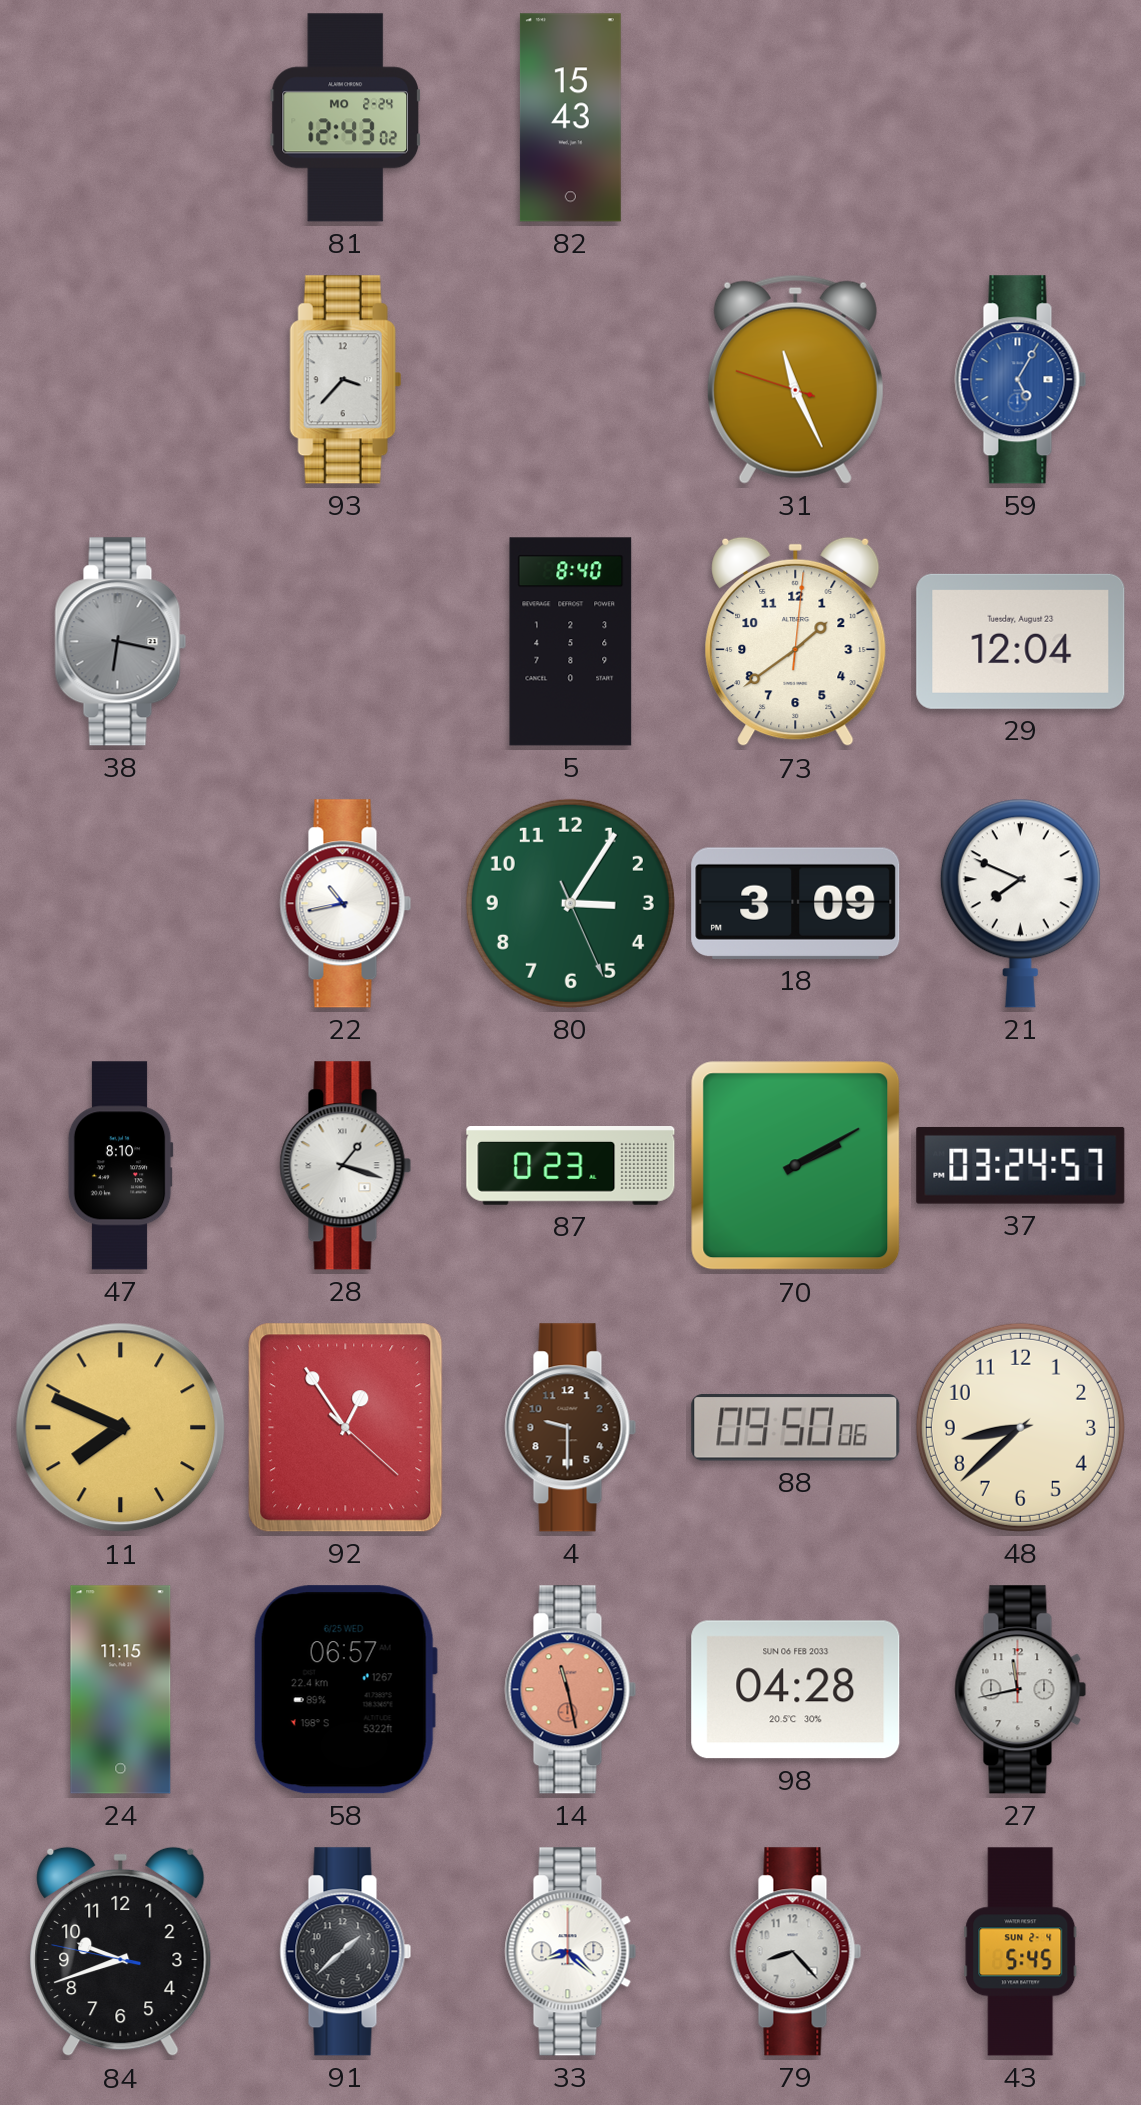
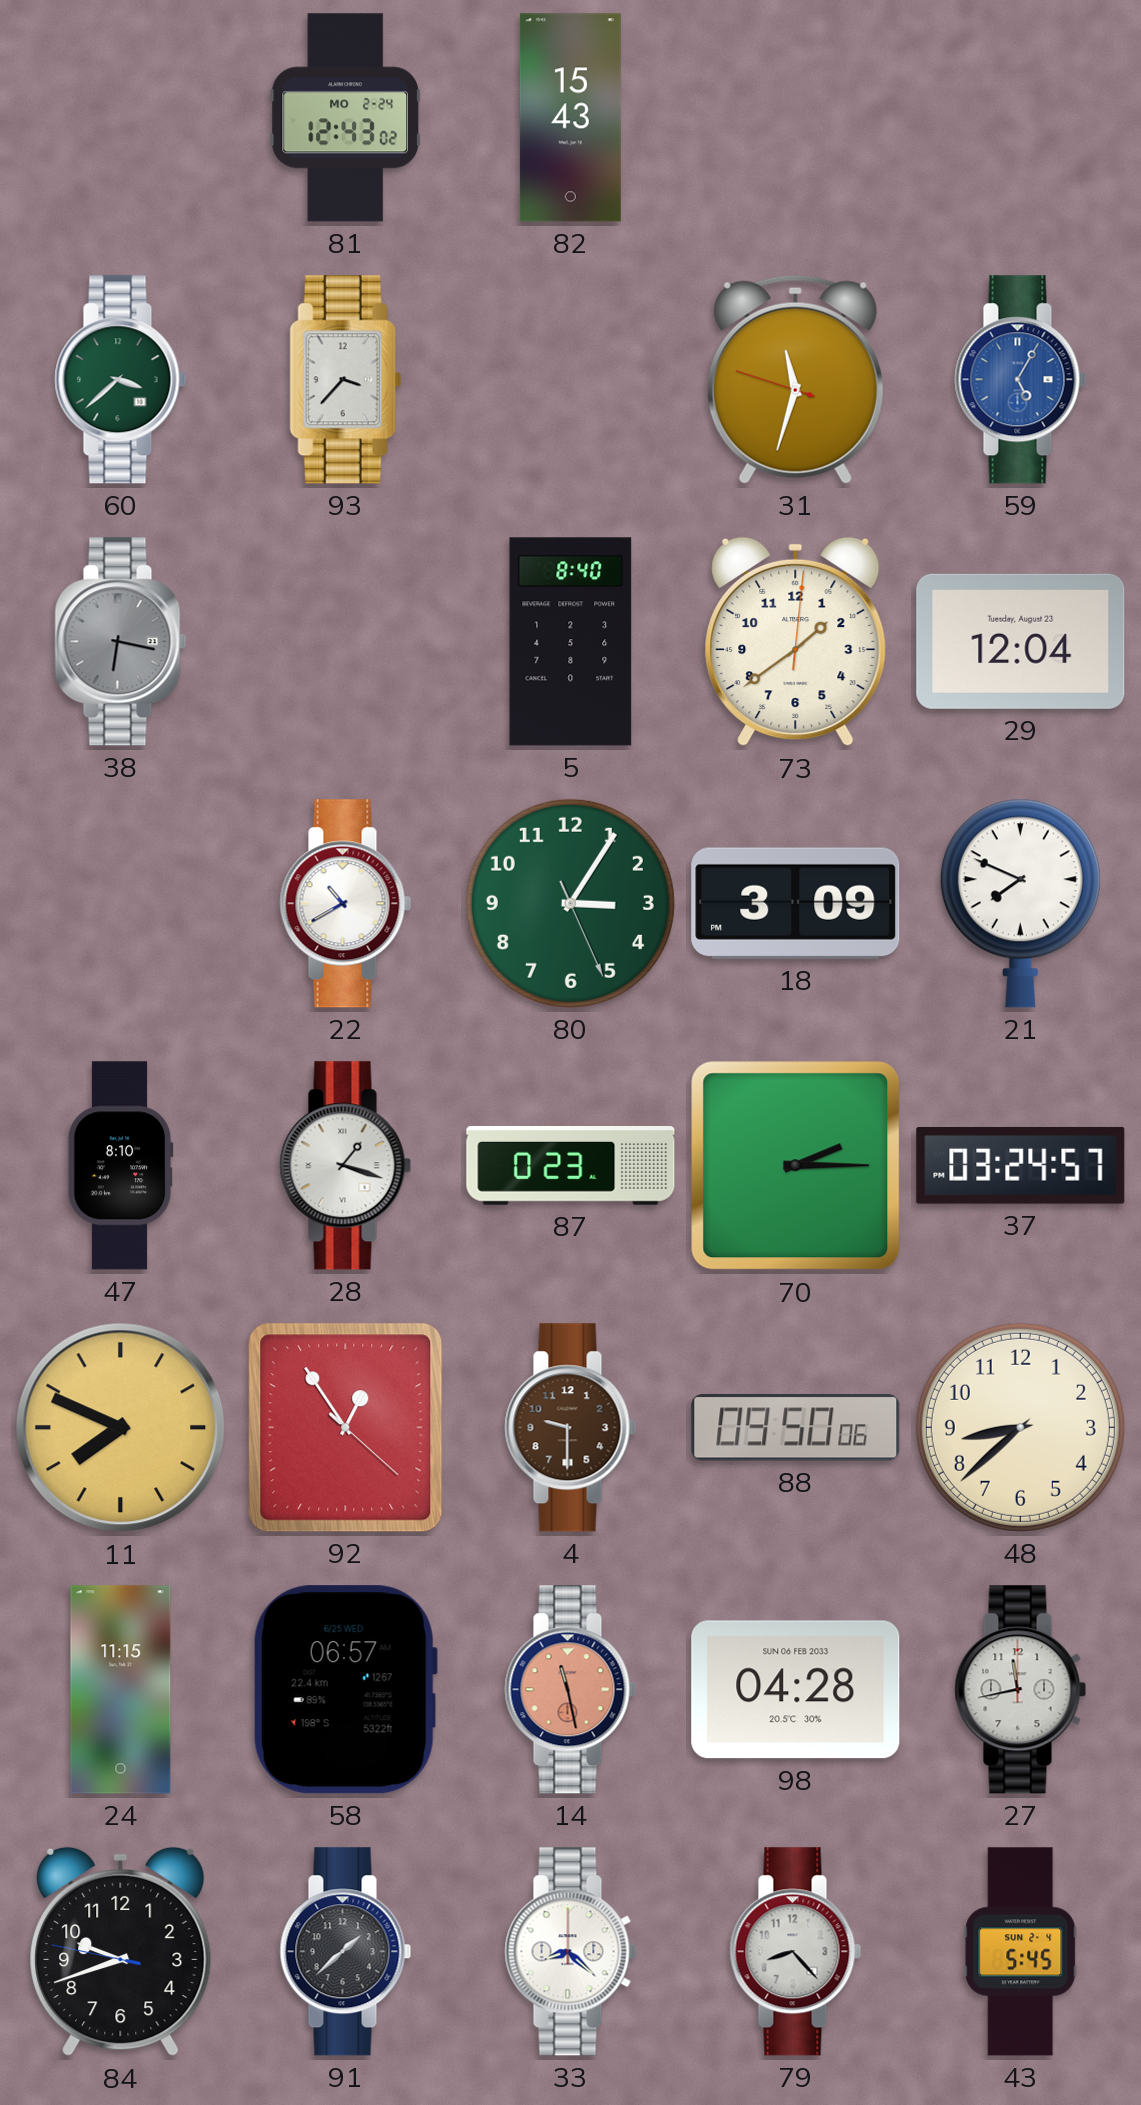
60: none -> 3:38 (121, 380)
31: 11:25 -> 11:32 (795, 379)
22: 10:43 -> 10:40 (346, 904)
70: 2:10 -> 2:15 (796, 1166)
